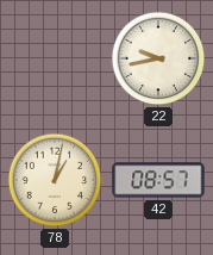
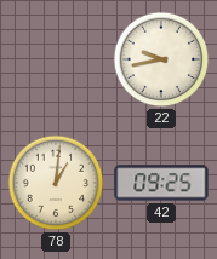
78: 1:02 -> 1:01 (56, 183)
42: 08:57 -> 09:25 (161, 183)
